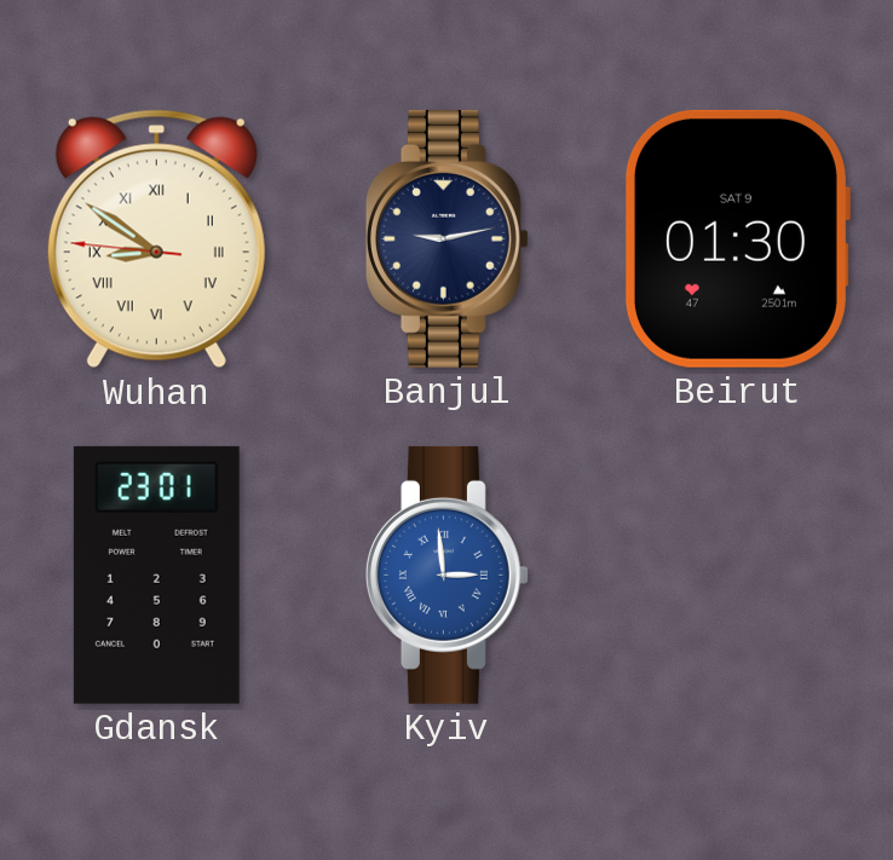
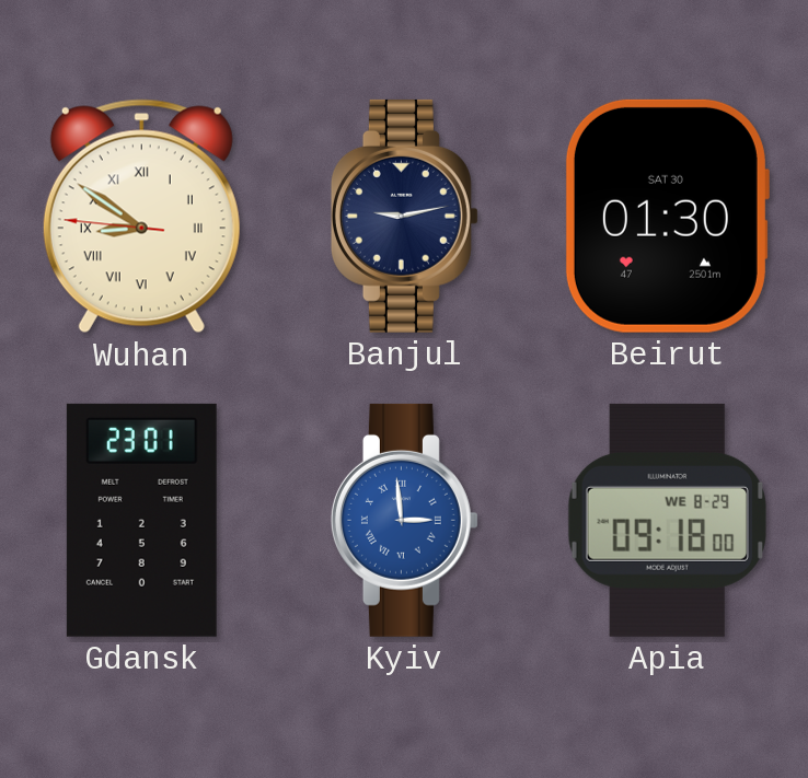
Beirut date: SAT 9 -> SAT 30 (667, 216)
Apia: none -> 09:18 (667, 520)
